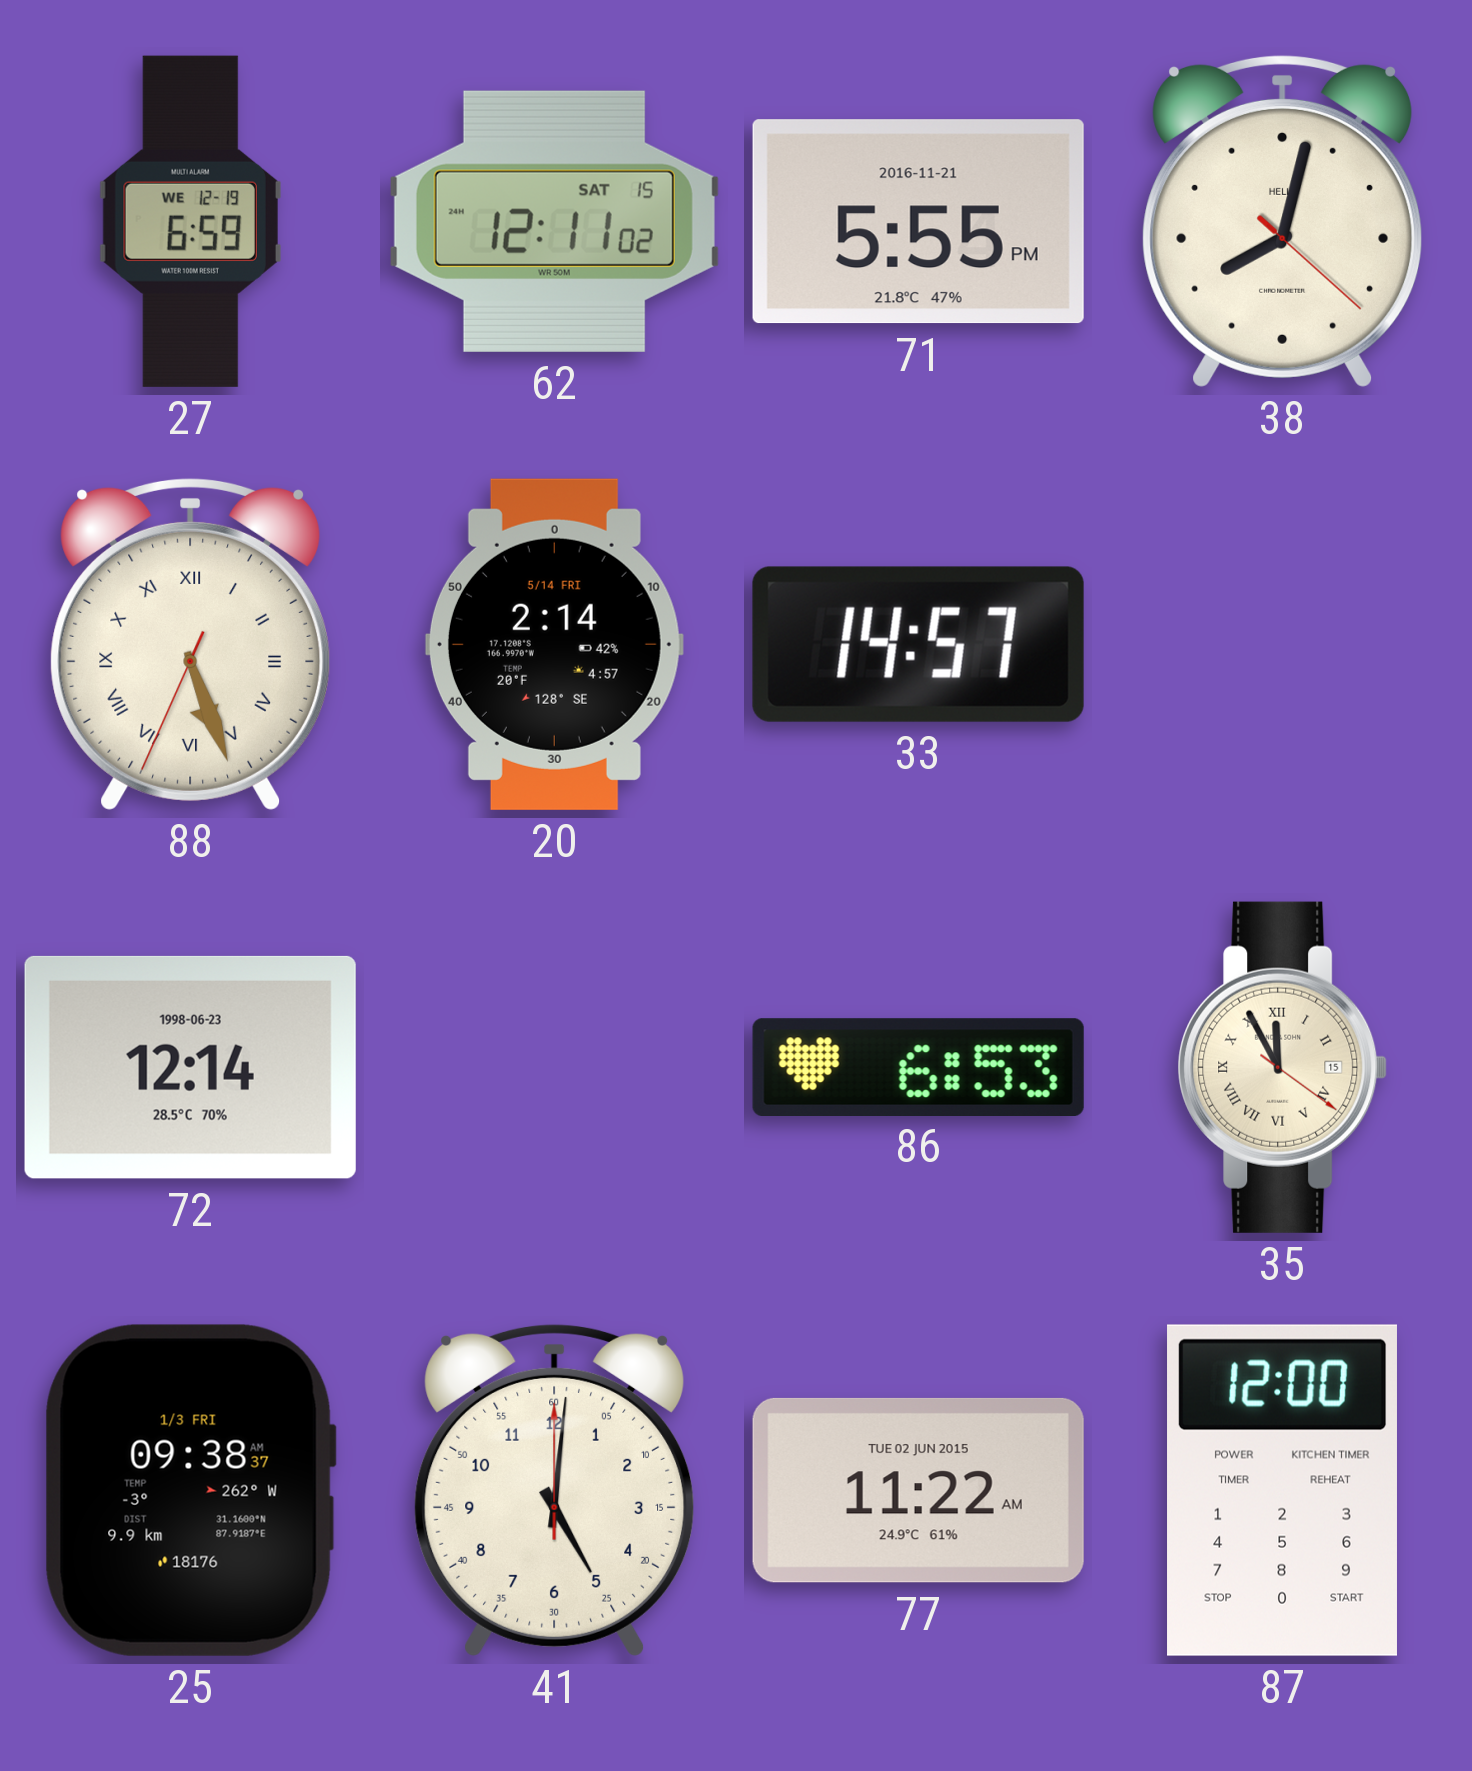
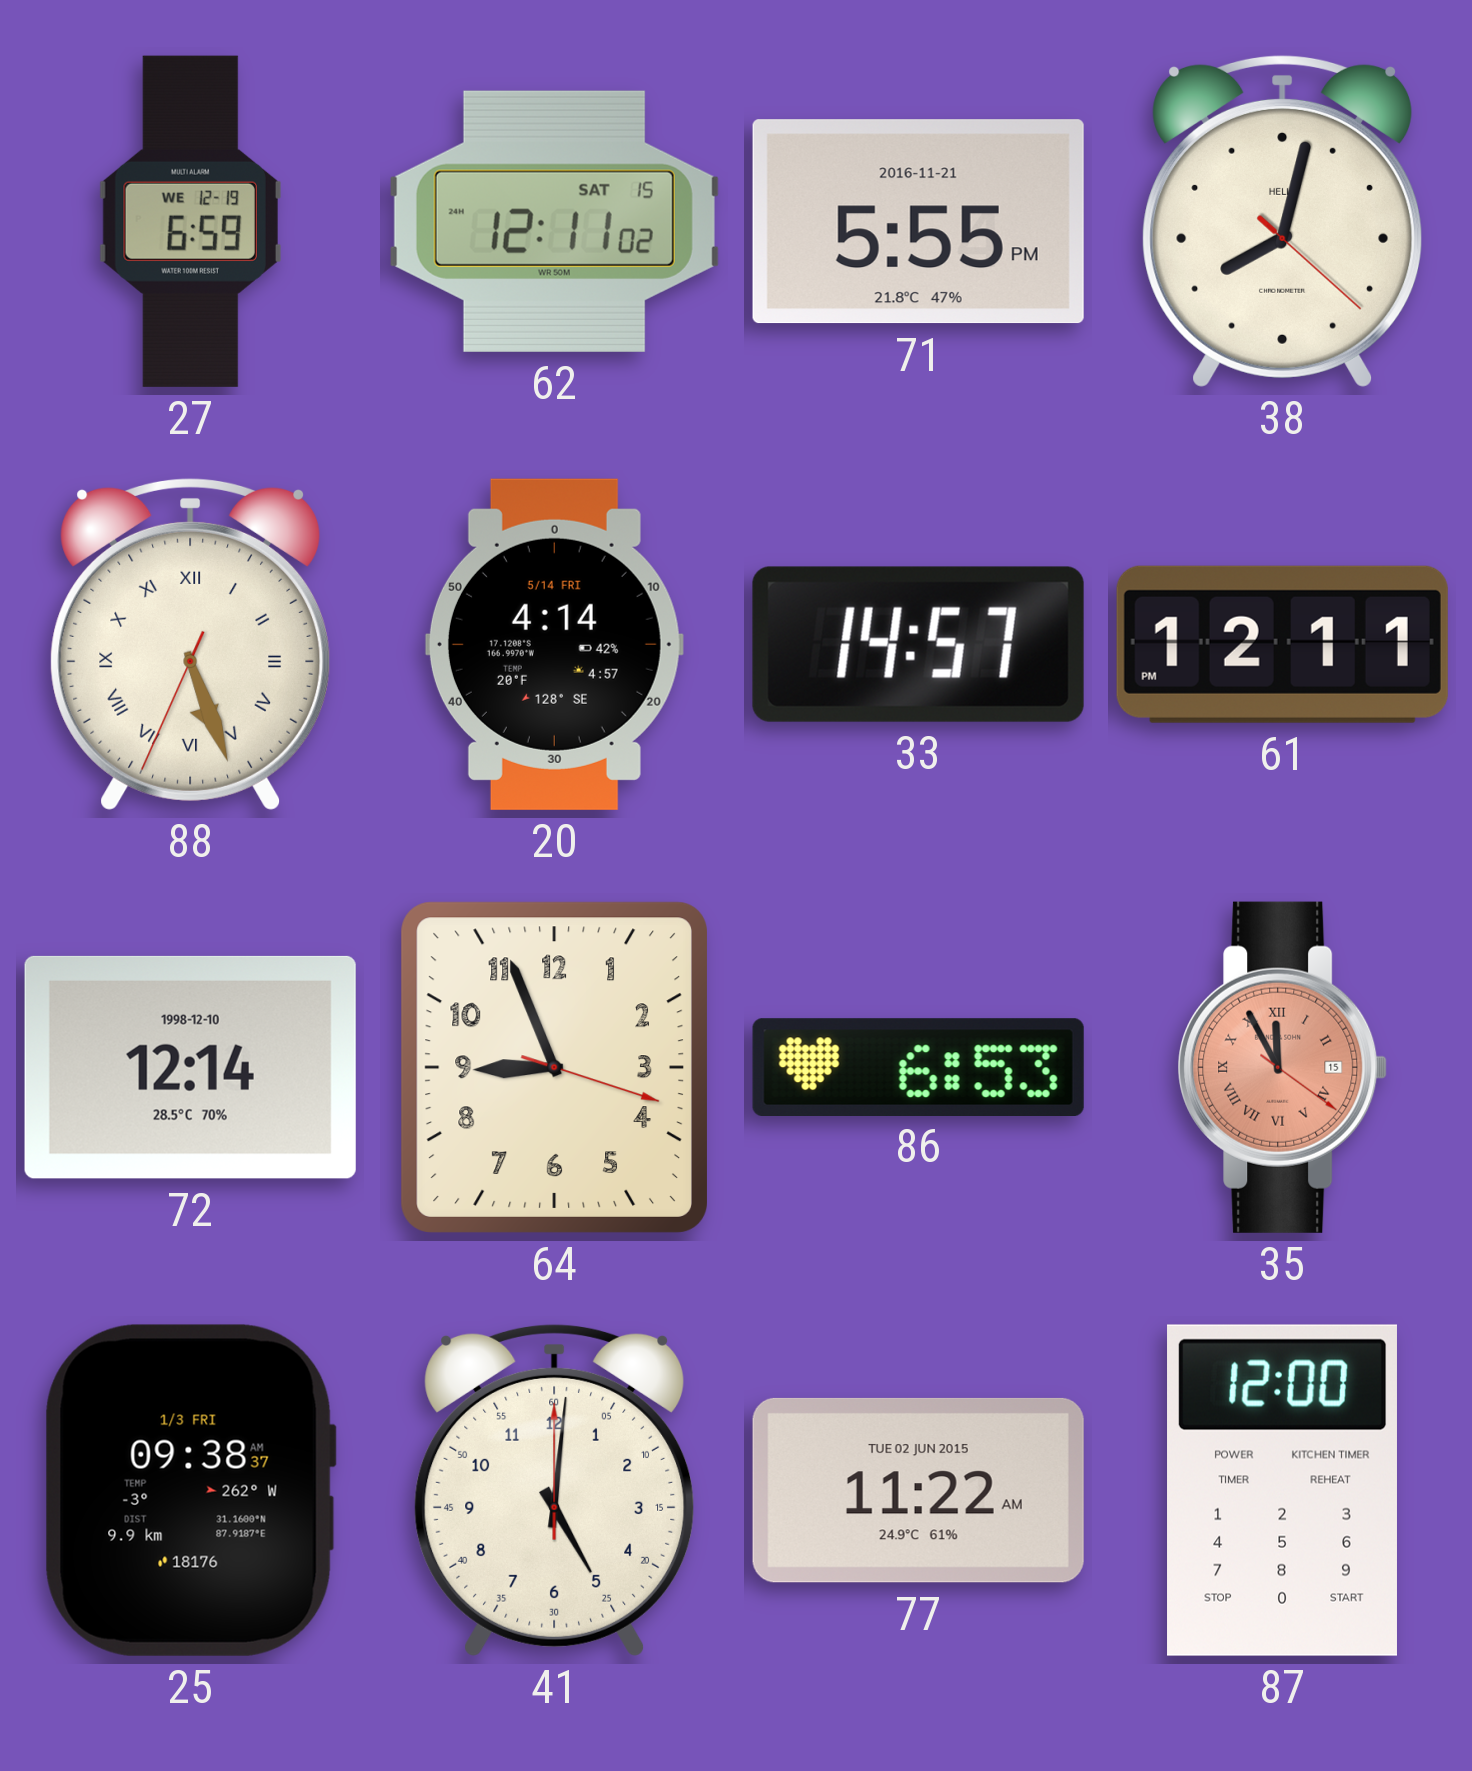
20: 2:14 -> 4:14 (554, 644)
61: none -> 12:11 (1282, 644)
72 date: 1998-06-23 -> 1998-12-10 (190, 1067)
64: none -> 8:56 (554, 1067)
35 dial: cream -> salmon (1283, 1067)
